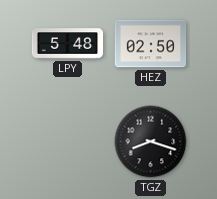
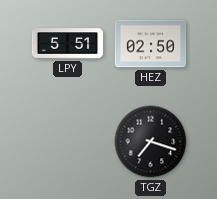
LPY: 5:48 -> 5:51 (68, 44)
TGZ: 8:18 -> 7:18 (151, 142)
